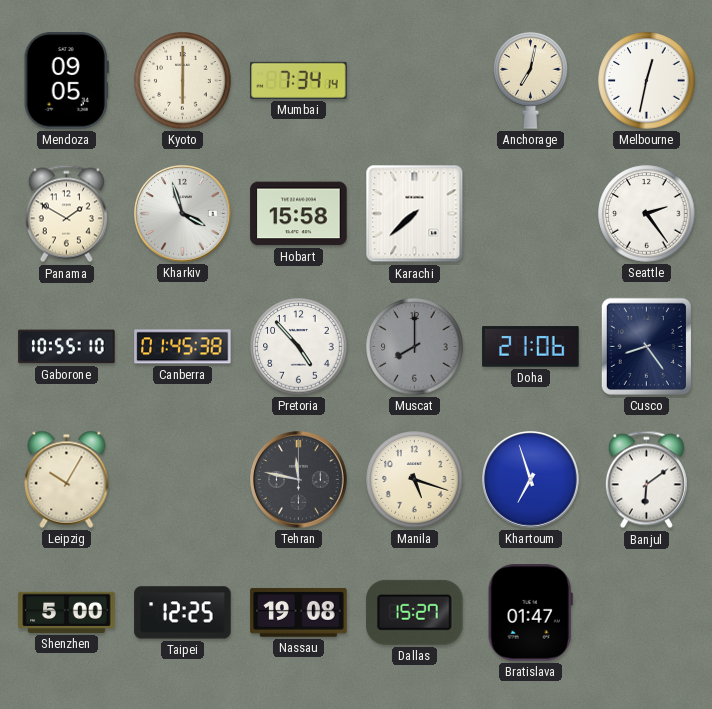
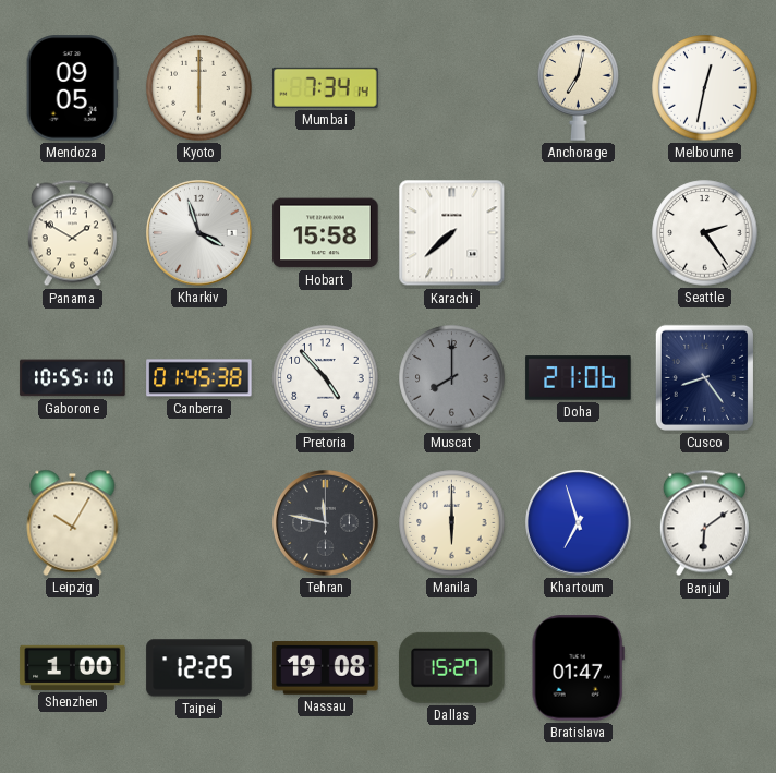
Manila: 5:18 -> 6:00 (452, 523)
Shenzhen: 5:00 -> 1:00 (73, 667)
